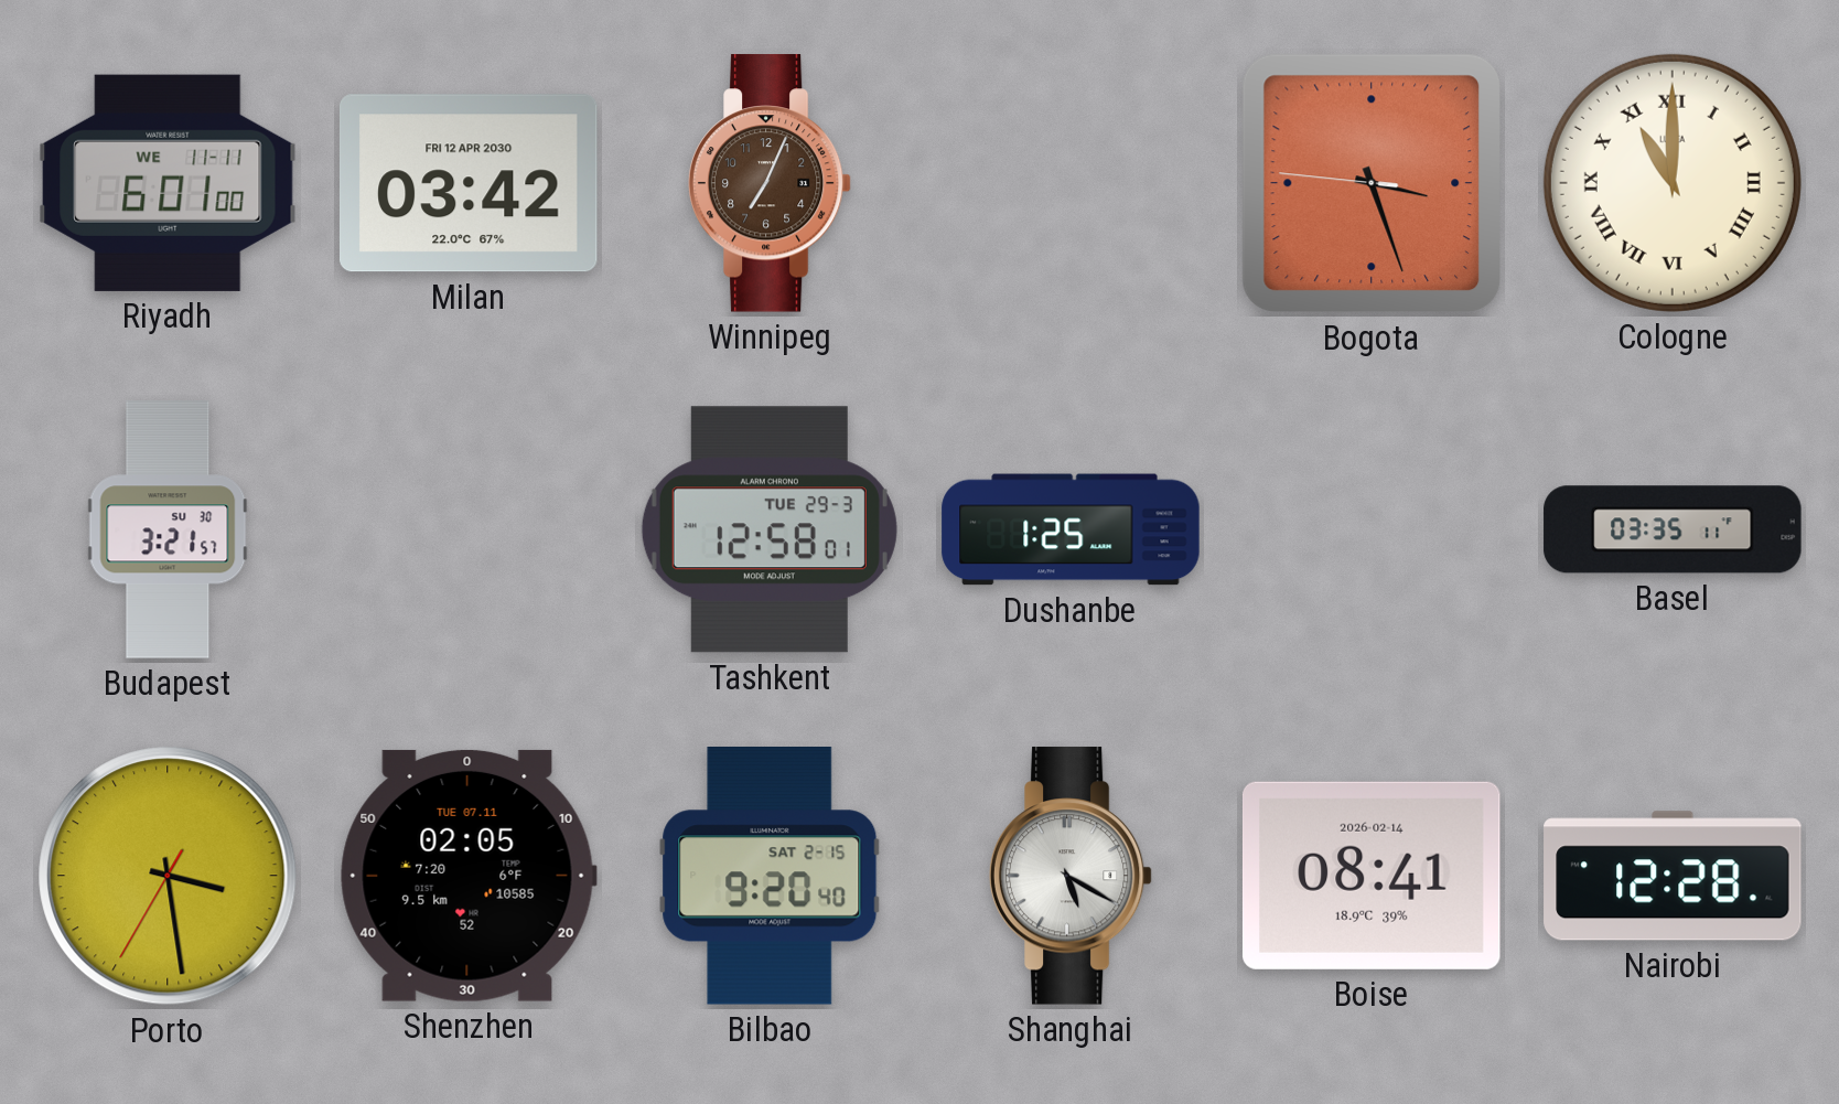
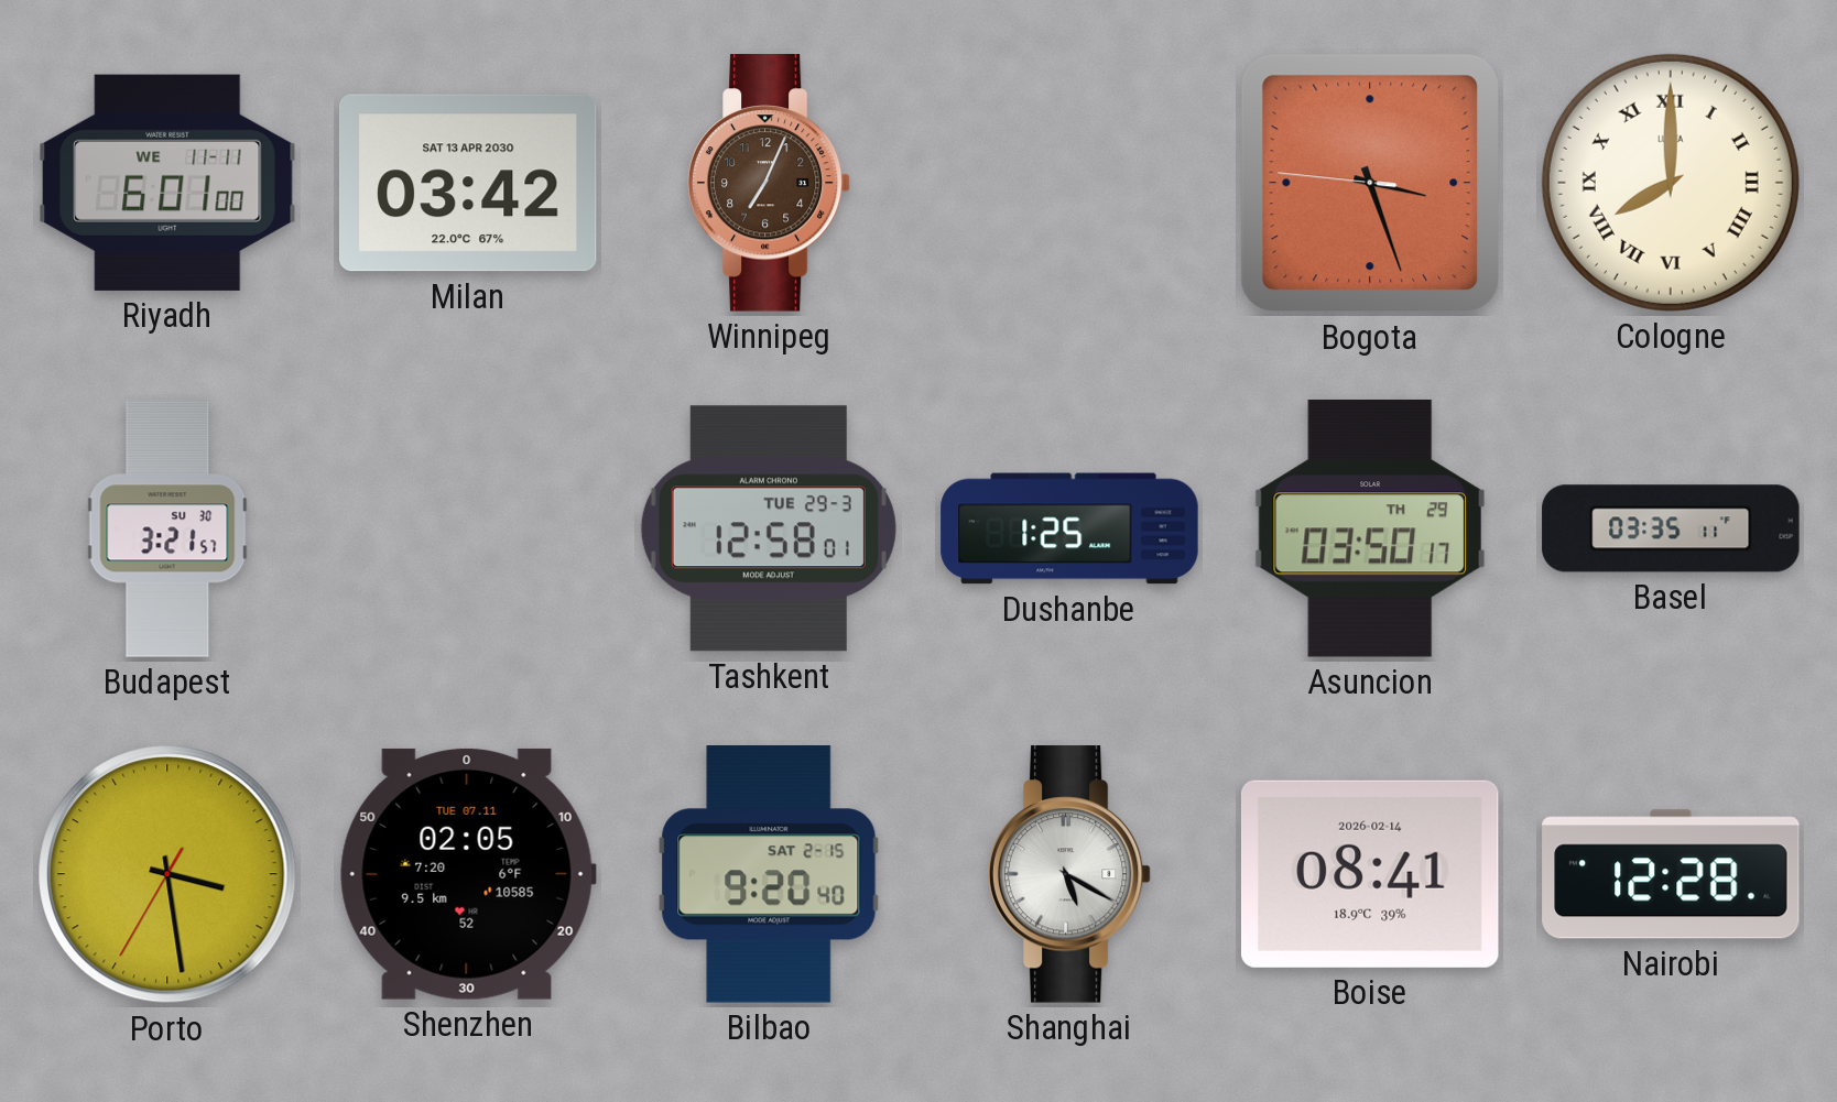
Milan date: FRI 12 APR 2030 -> SAT 13 APR 2030 (468, 183)
Cologne: 11:00 -> 8:00 (1671, 183)
Asuncion: none -> 03:50 (1369, 528)
